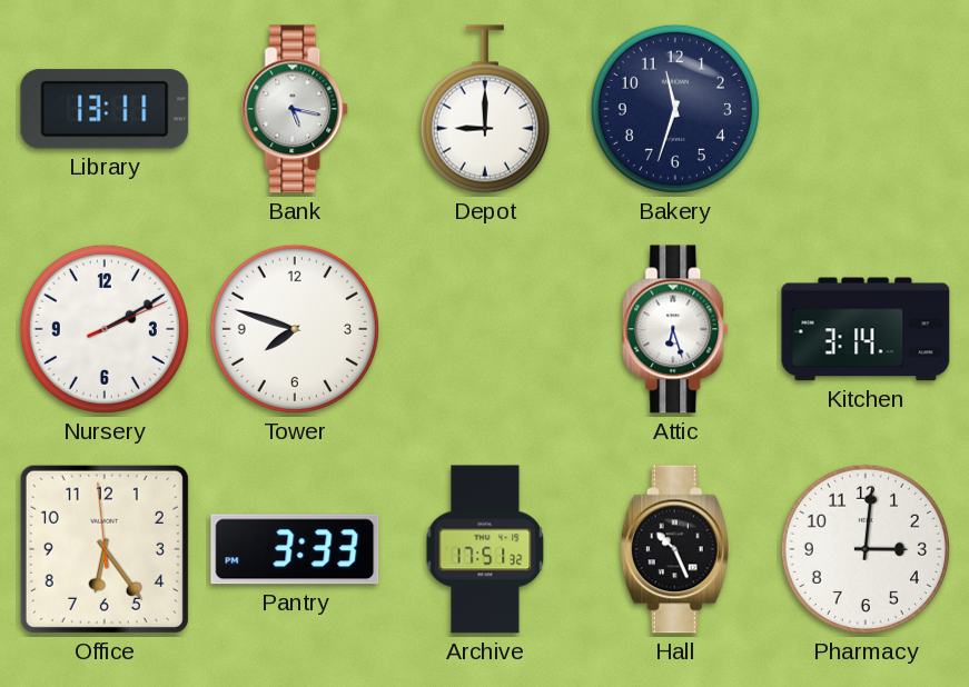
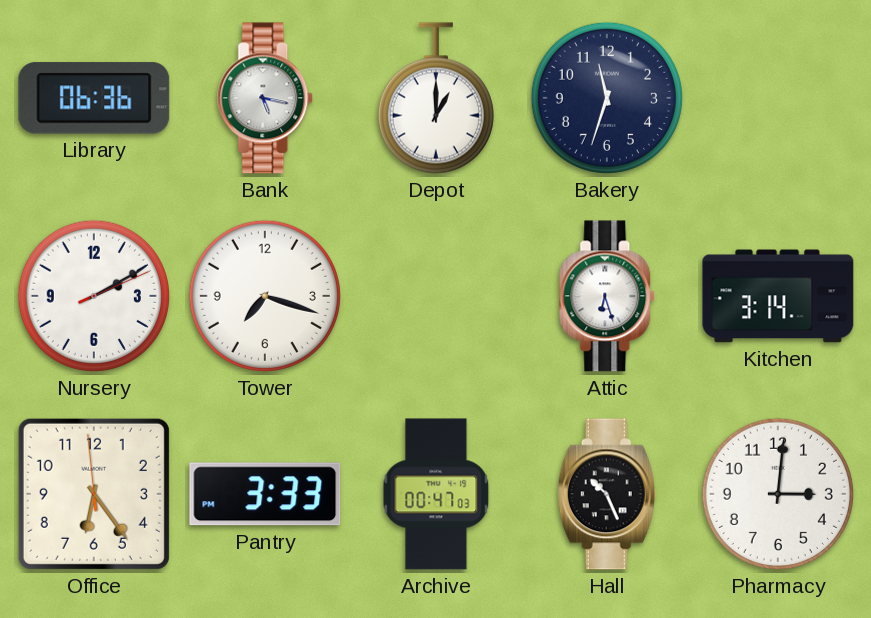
Library: 13:11 -> 06:36 (94, 98)
Depot: 9:00 -> 1:00 (436, 98)
Tower: 7:48 -> 7:18 (265, 296)
Archive: 17:51 -> 00:47 (436, 494)
